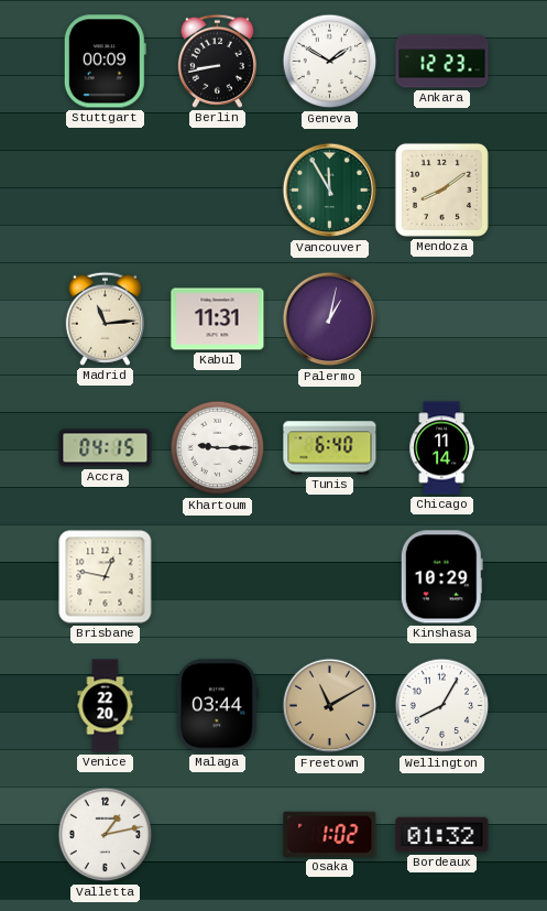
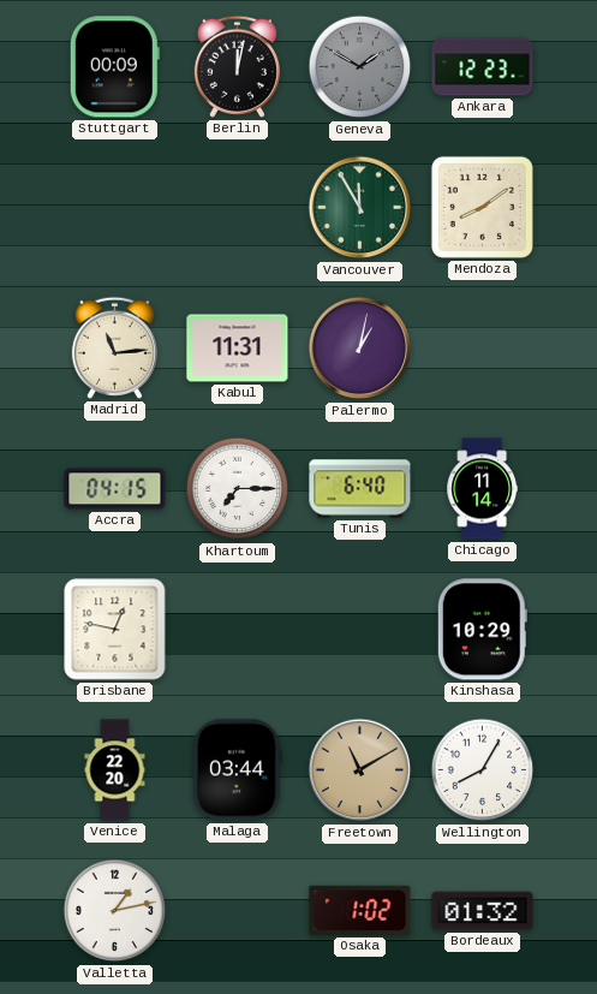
Berlin: 8:43 -> 12:02 (237, 66)
Geneva dial: white -> grey (360, 67)
Khartoum: 9:15 -> 7:15 (238, 489)
